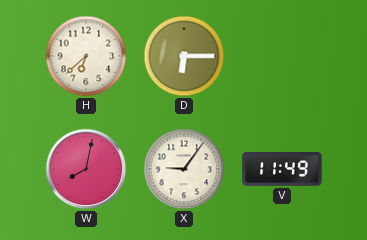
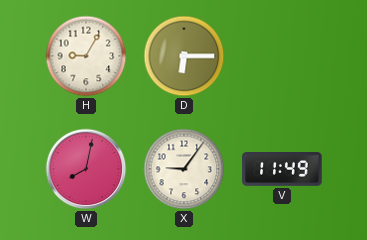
H: 6:38 -> 9:05 (86, 56)
